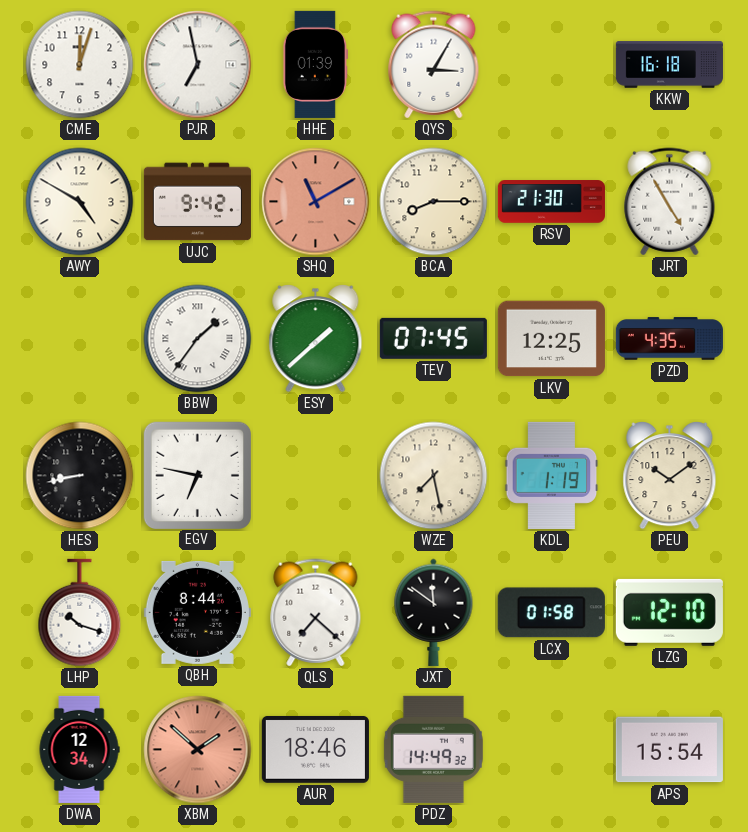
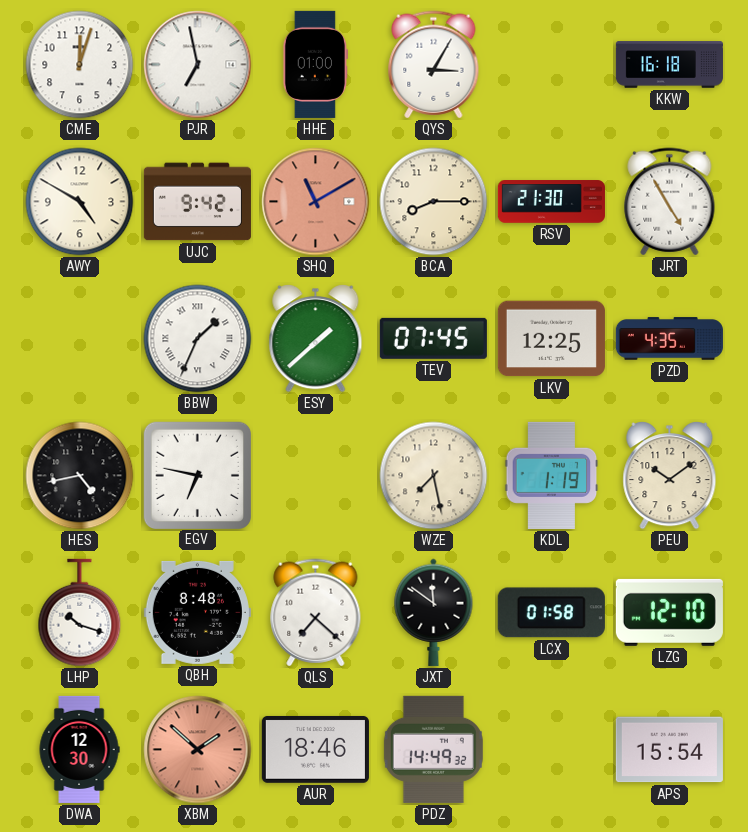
HHE: 01:39 -> 01:00 (315, 64)
BBW: 1:36 -> 1:34 (198, 339)
HES: 8:43 -> 4:43 (80, 476)
QBH: 8:44 -> 8:48 (197, 612)
DWA: 12:34 -> 12:30 (79, 749)
